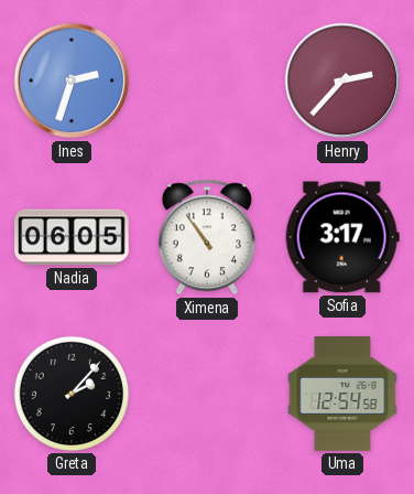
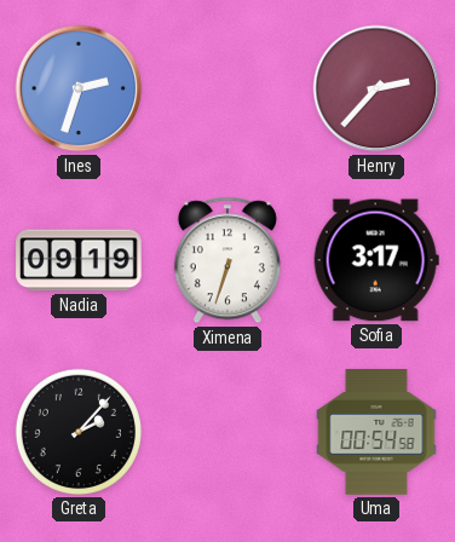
Nadia: 06:05 -> 09:19 (79, 260)
Ximena: 10:54 -> 6:33 (227, 260)
Uma: 12:54 -> 00:54 (376, 432)
